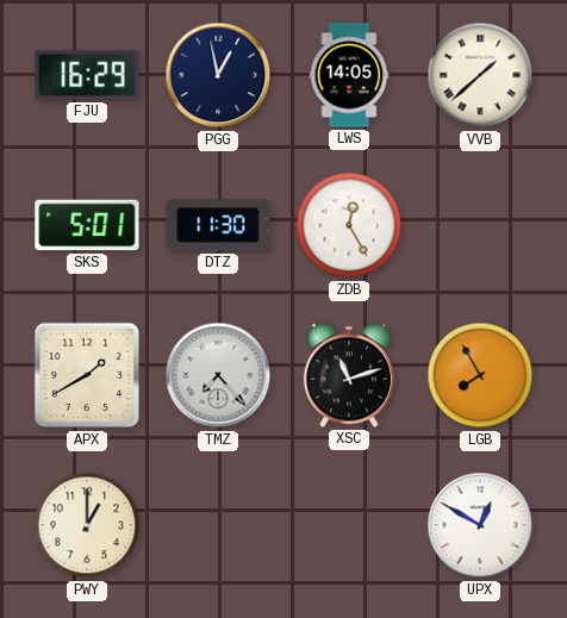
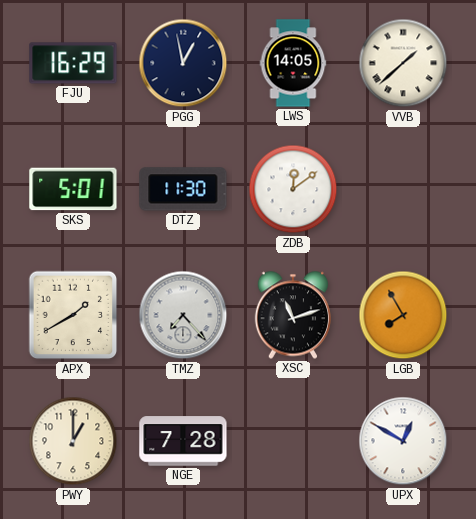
ZDB: 12:25 -> 12:09 (293, 189)
NGE: none -> 7:28 (183, 441)
